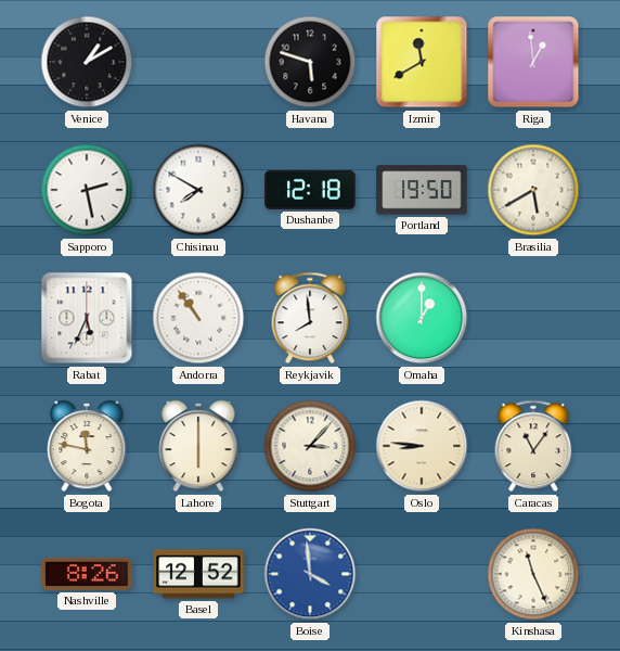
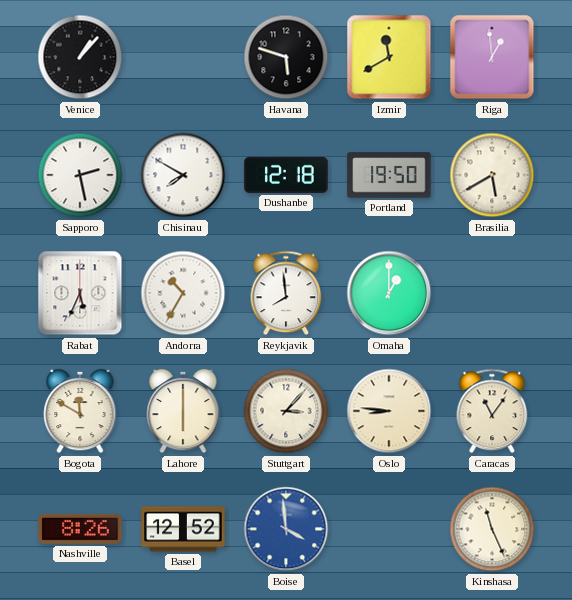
Venice: 1:10 -> 1:07 (80, 57)
Andorra: 10:54 -> 10:35 (183, 293)
Bogota: 11:47 -> 11:50 (80, 411)
